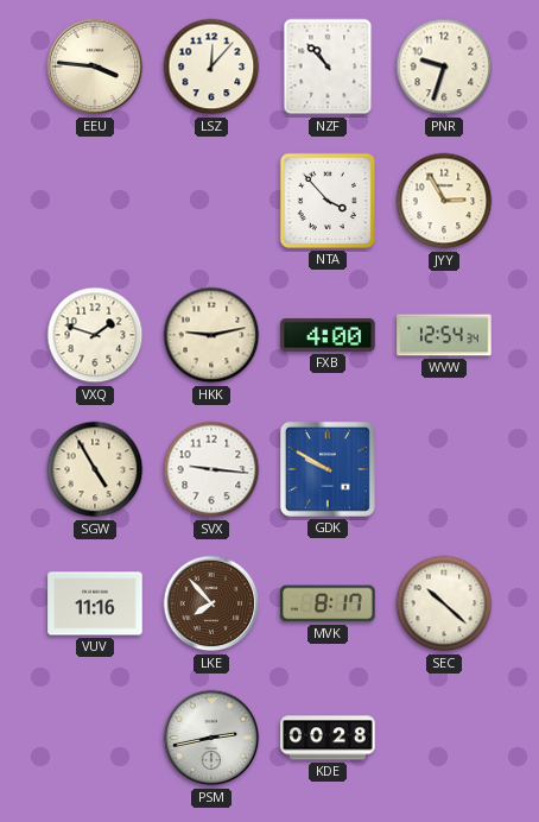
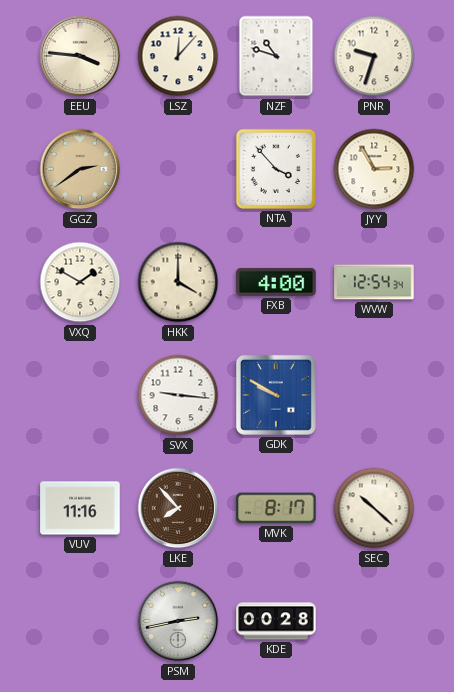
NZF: 10:53 -> 10:48 (276, 56)
GGZ: none -> 2:39 (80, 169)
VXQ: 1:48 -> 1:50 (80, 282)
HKK: 9:13 -> 4:00 (178, 282)
SGW: 4:55 -> none (95, 469)
